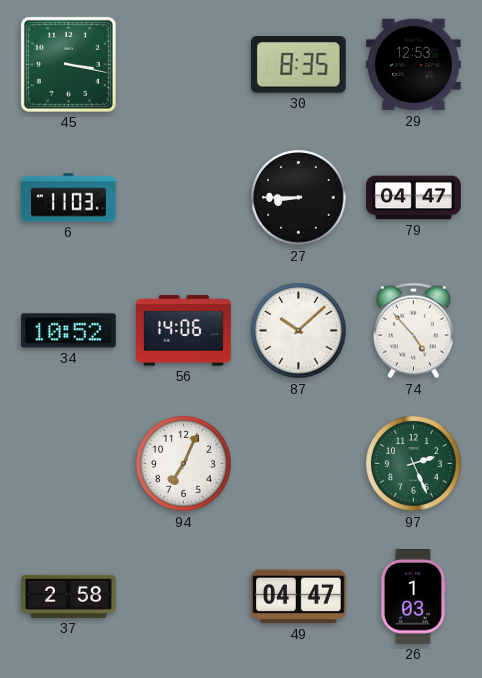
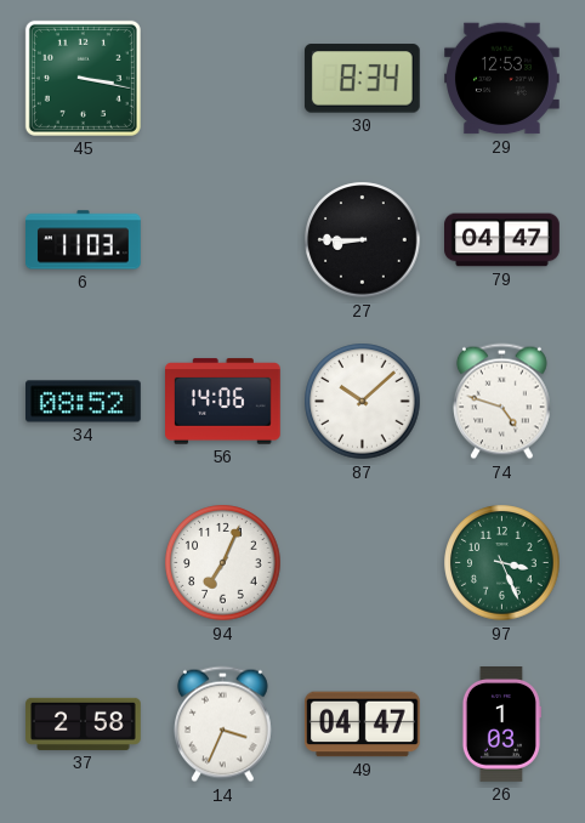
30: 8:35 -> 8:34 (362, 79)
34: 10:52 -> 08:52 (84, 402)
74: 4:53 -> 4:48 (501, 402)
97: 2:26 -> 3:26 (502, 563)
14: none -> 3:34 (222, 725)
